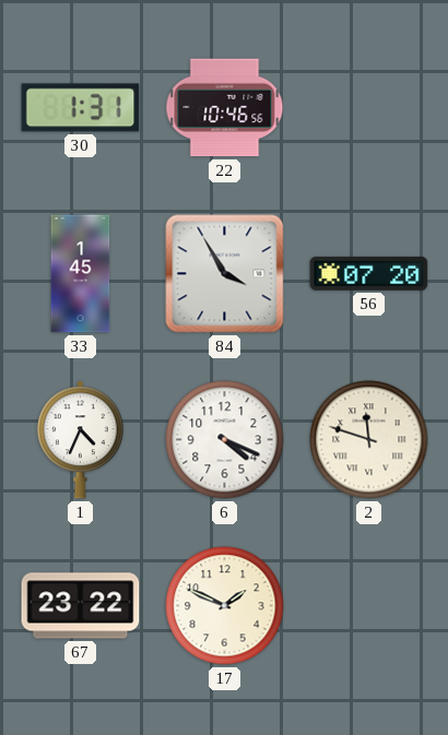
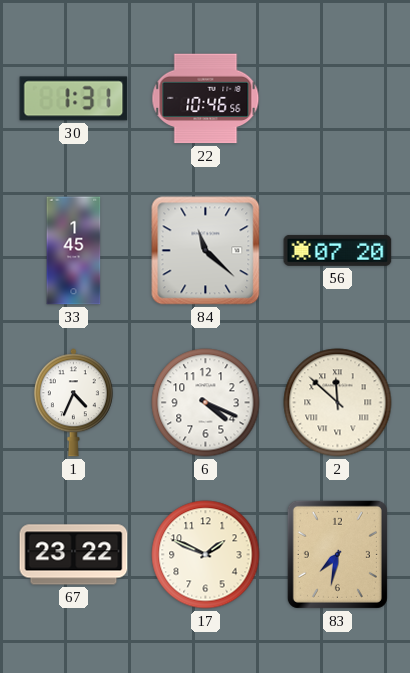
84: 3:55 -> 11:22 (206, 251)
2: 11:48 -> 11:52 (338, 403)
83: none -> 7:32 (337, 554)
